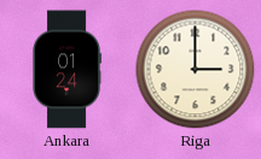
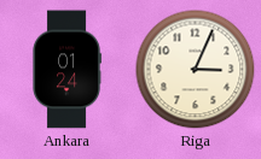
Riga: 3:00 -> 3:04 (196, 70)
